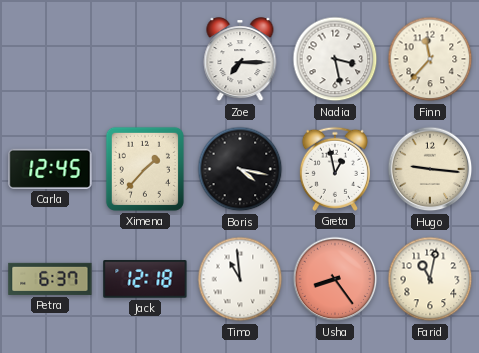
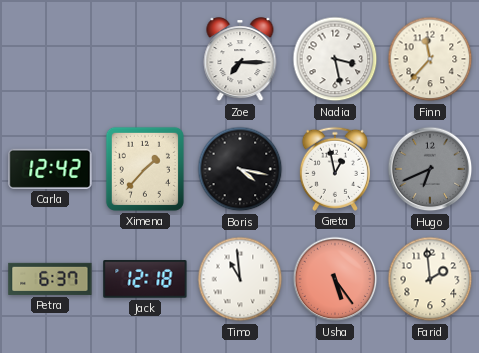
Carla: 12:45 -> 12:42 (50, 169)
Hugo: 9:16 -> 6:41 (430, 169)
Hugo dial: cream -> grey (430, 169)
Usha: 8:24 -> 5:24 (335, 279)
Farid: 11:02 -> 1:59 (430, 279)
